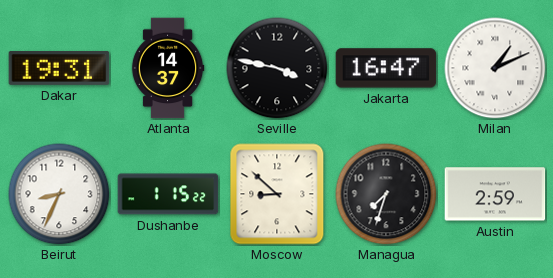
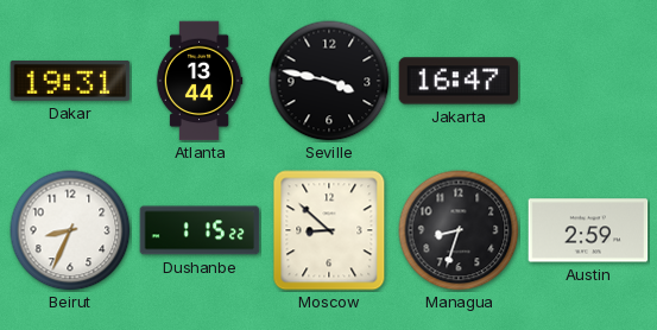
Atlanta: 14:37 -> 13:44 (200, 81)
Milan: 1:11 -> none (495, 68)
Managua: 7:33 -> 8:33 (459, 230)
